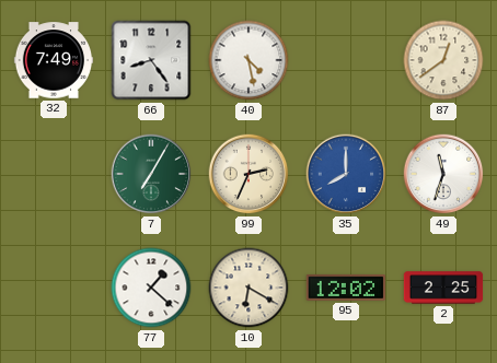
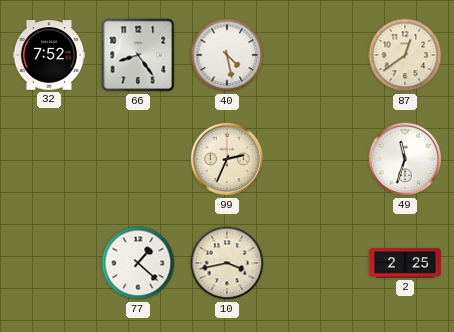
32: 7:49 -> 7:52 (48, 55)
7: 7:05 -> none (151, 174)
35: 8:00 -> none (346, 174)
10: 6:20 -> 3:43 (227, 263)
95: 12:02 -> none (346, 288)
